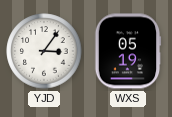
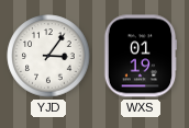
WXS: 05:19 -> 01:19 (141, 56)
